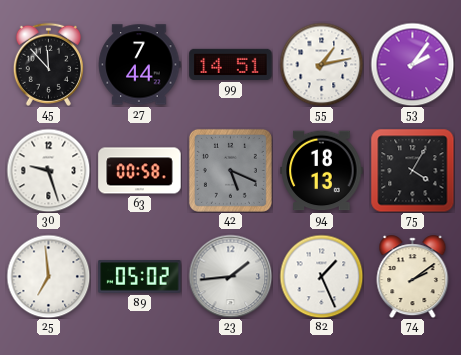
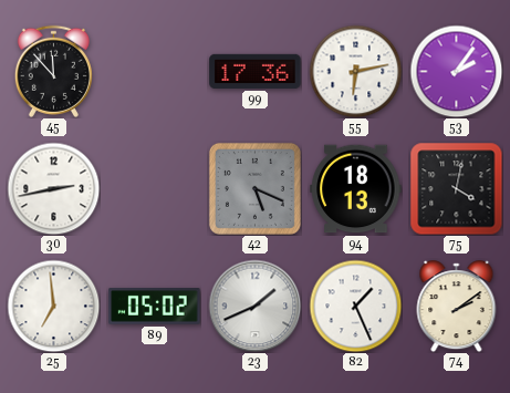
27: 7:44 -> none (139, 65)
99: 14:51 -> 17:36 (256, 71)
55: 1:13 -> 6:13 (355, 71)
30: 9:27 -> 2:43 (53, 188)
63: 00:58 -> none (140, 171)
75: 4:05 -> 4:02 (456, 188)
23: 1:44 -> 1:41 (254, 306)
